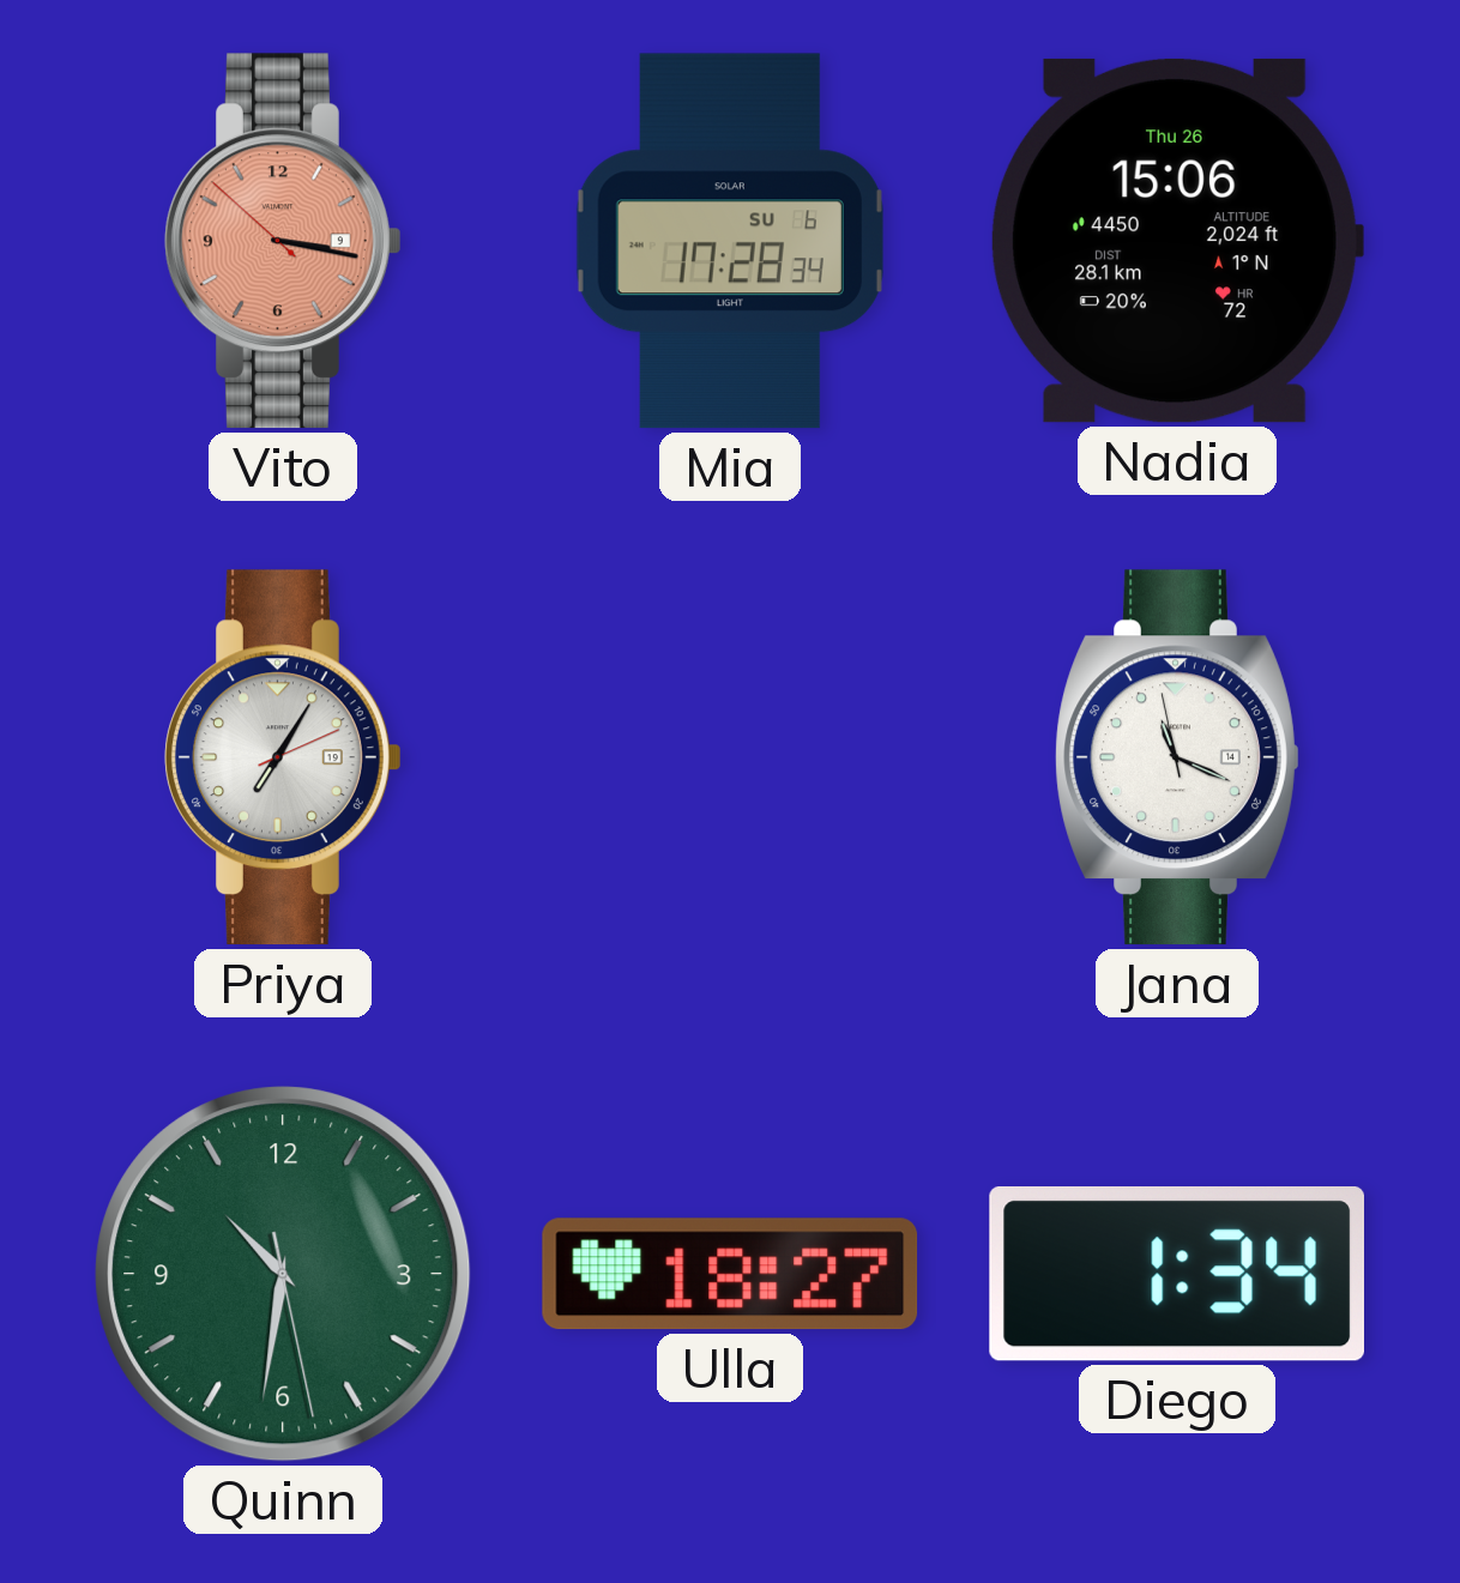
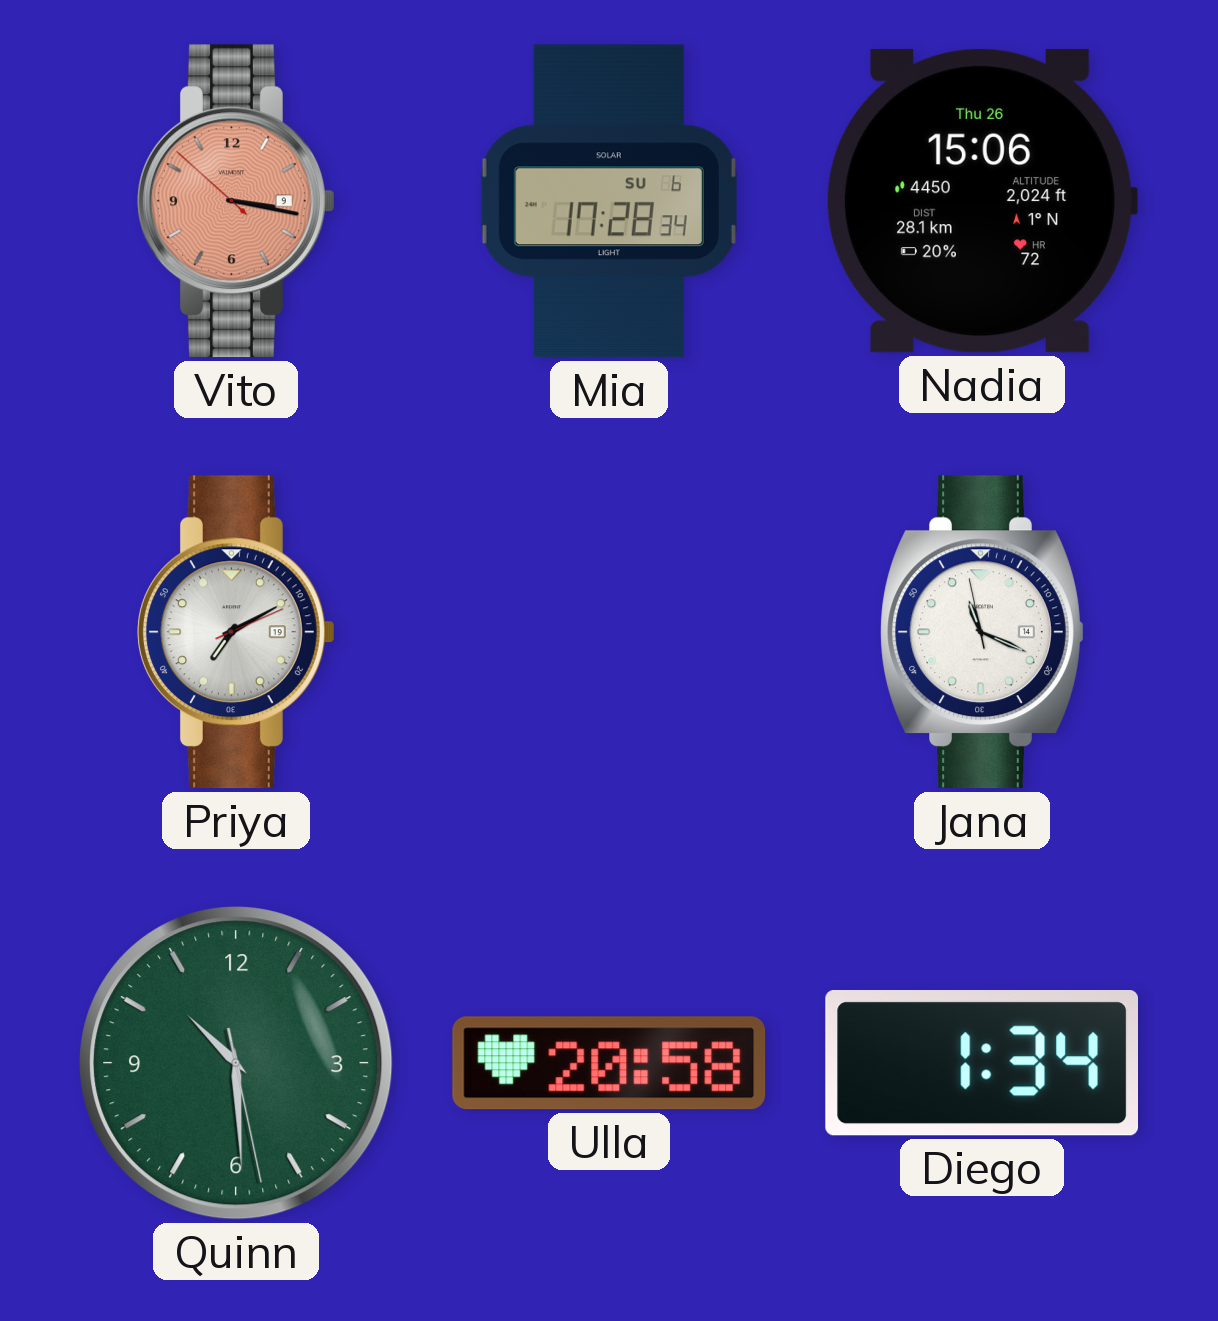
Priya: 7:05 -> 7:10 (237, 632)
Quinn: 10:31 -> 10:29 (236, 1063)
Ulla: 18:27 -> 20:58 (609, 1063)
